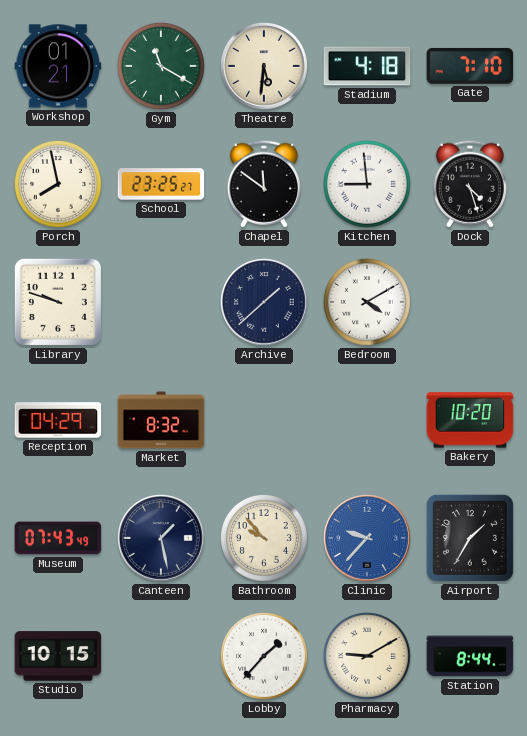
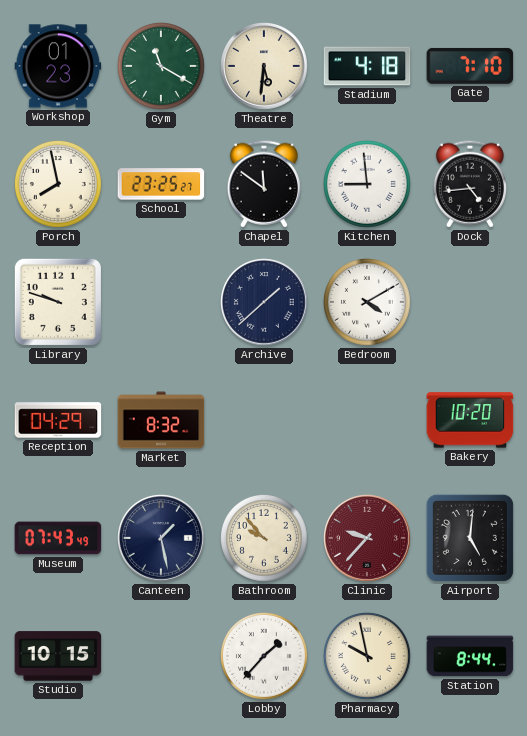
Workshop: 01:21 -> 01:23 (58, 66)
Dock: 4:27 -> 4:44 (470, 184)
Clinic dial: blue -> burgundy (368, 539)
Airport: 1:35 -> 5:01 (470, 538)
Pharmacy: 9:10 -> 9:58 (367, 656)
